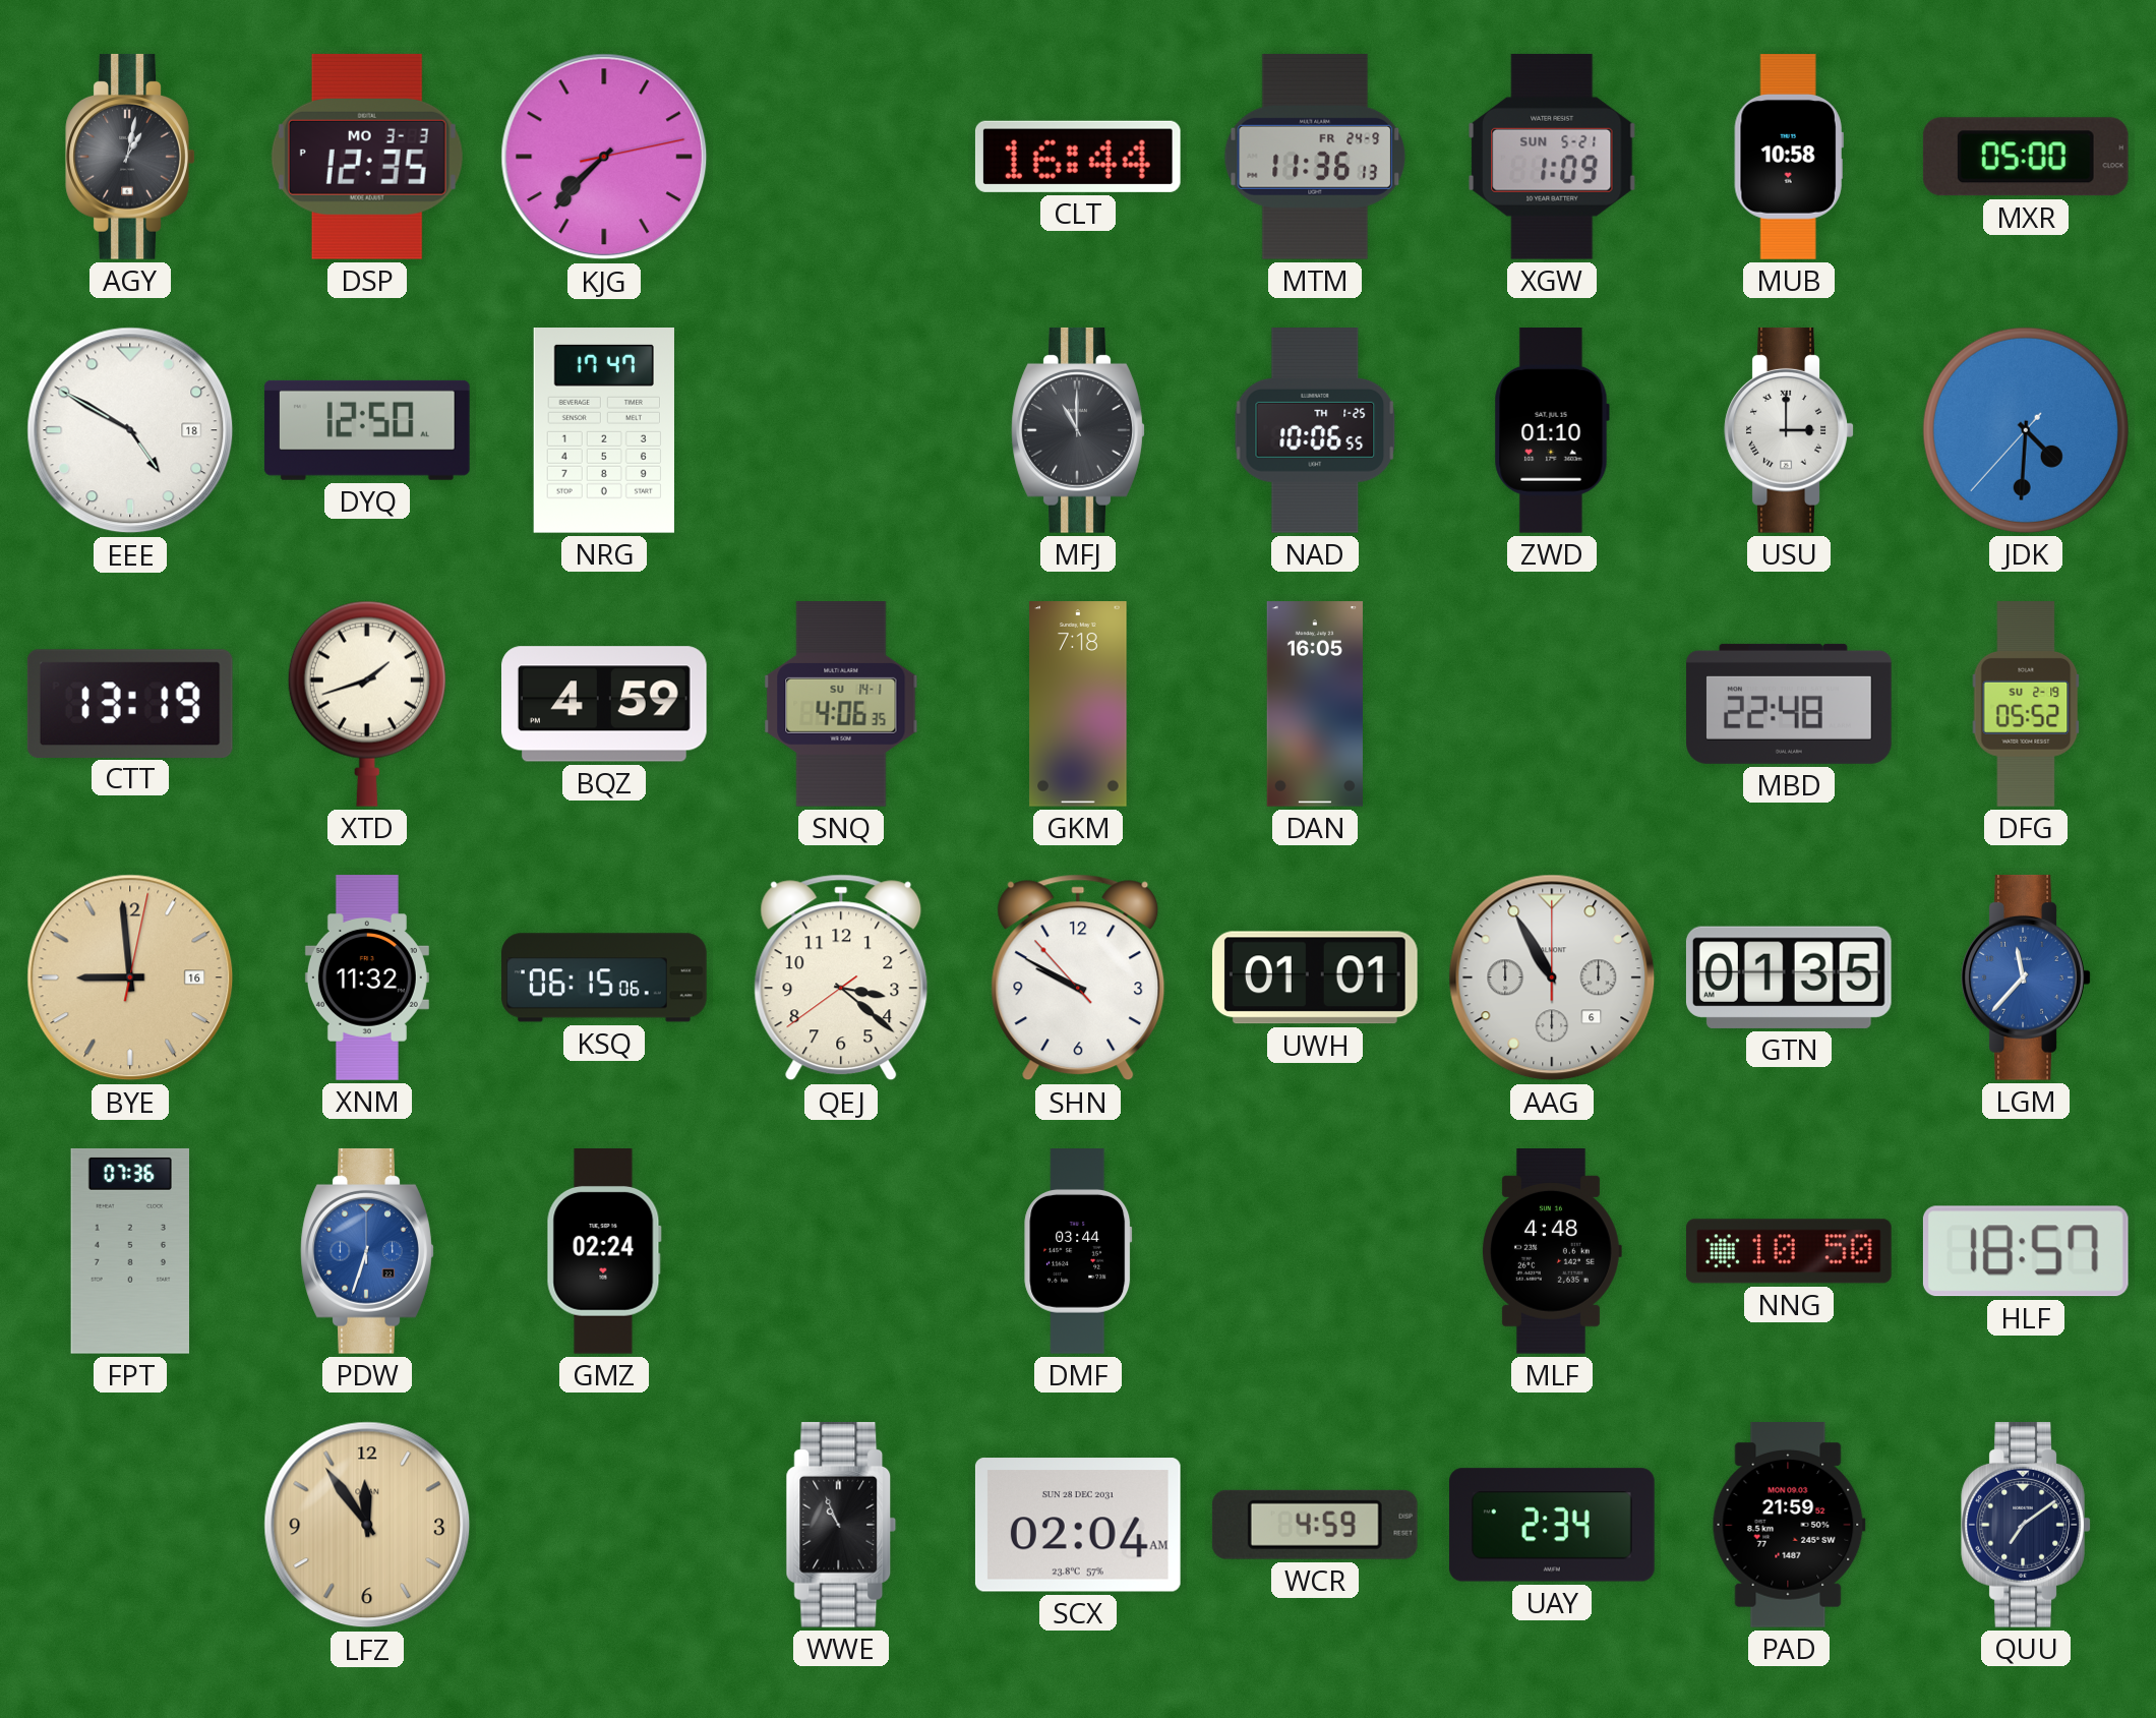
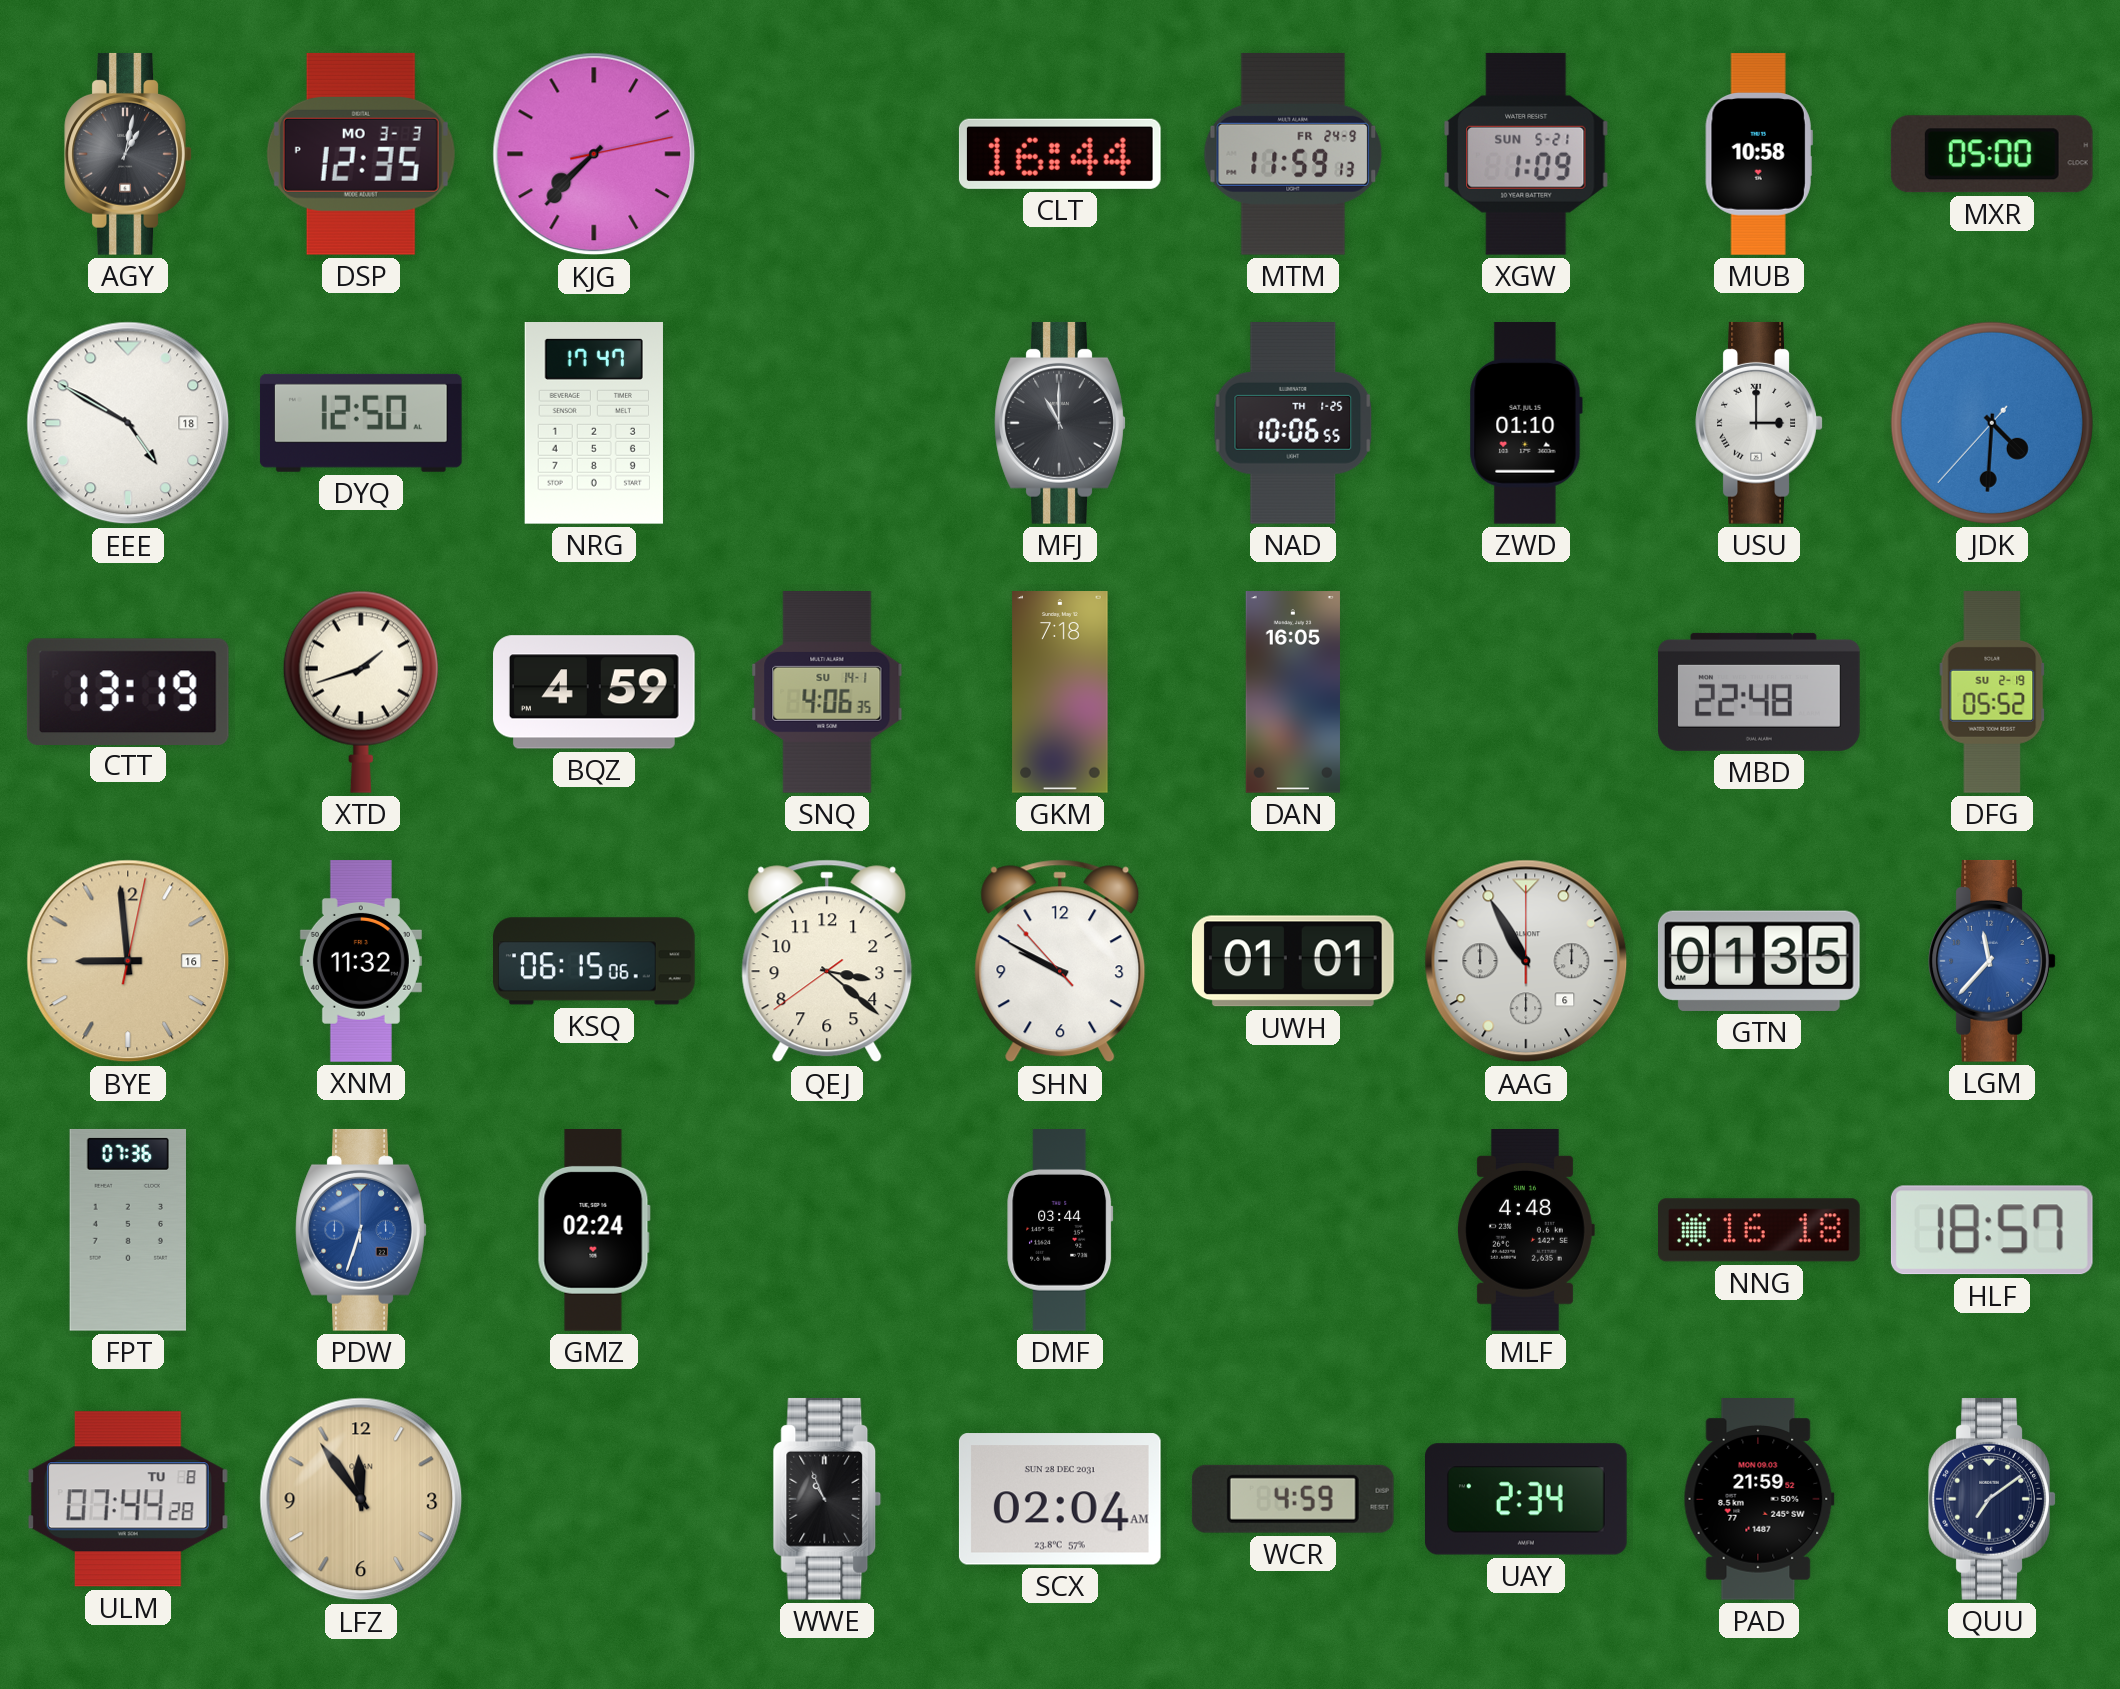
MTM: 11:36 -> 11:59 (1293, 154)
NNG: 10:50 -> 16:18 (1760, 1230)
ULM: none -> 07:44 (128, 1499)
